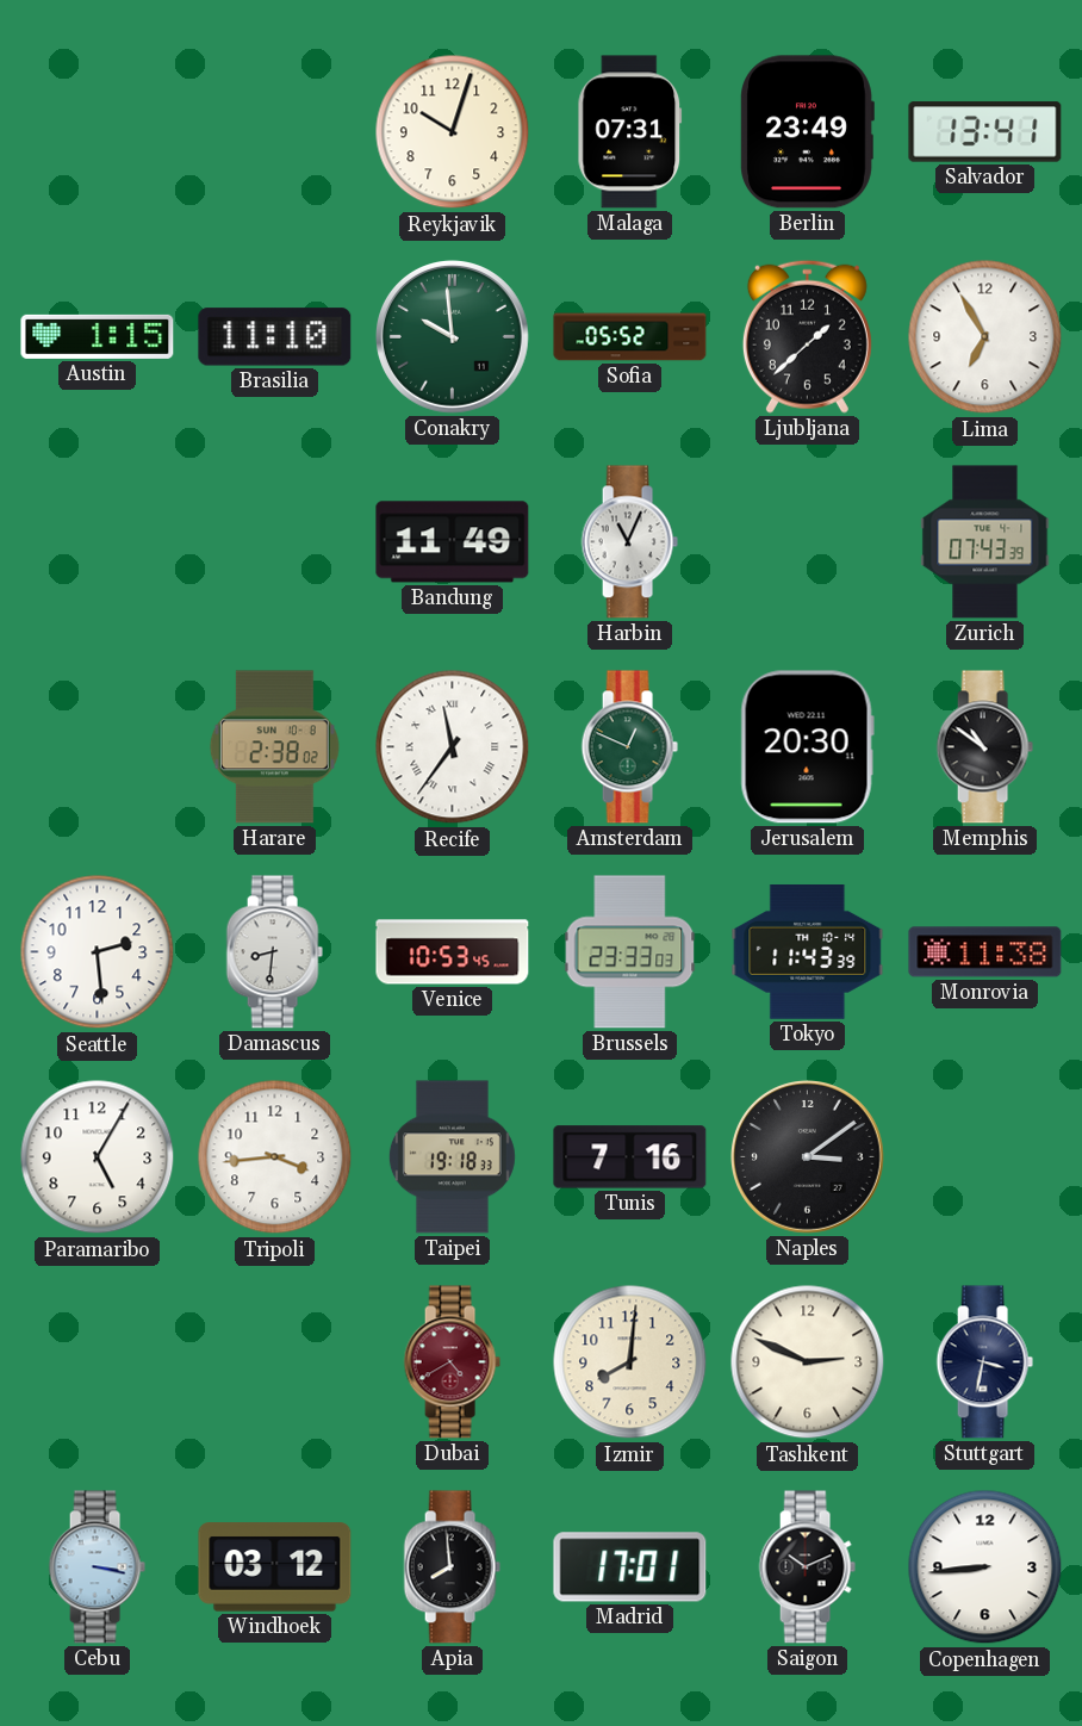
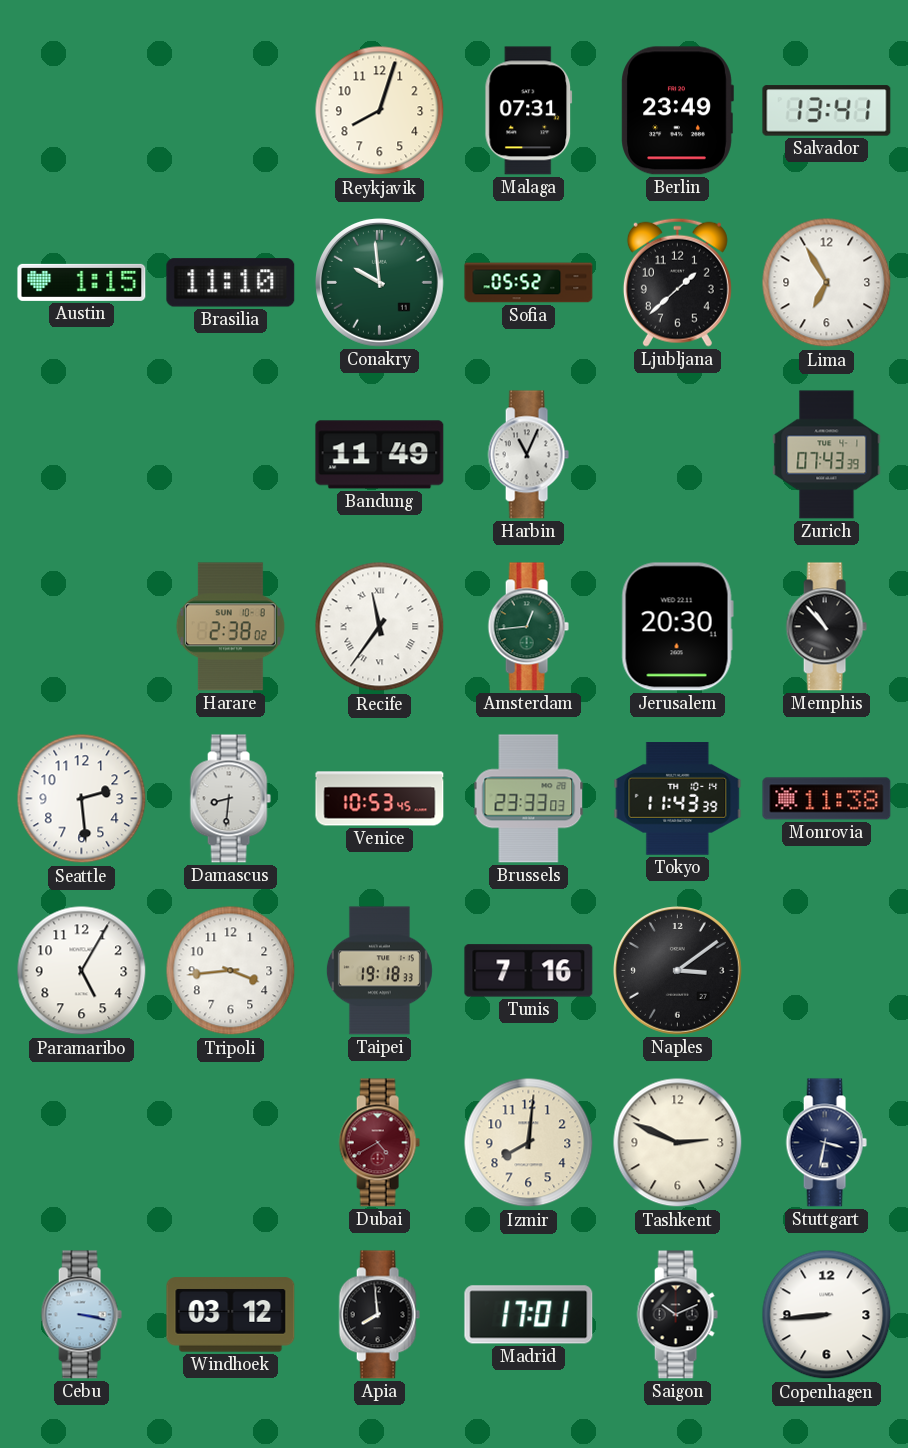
Reykjavik: 10:03 -> 8:03 (380, 111)
Amsterdam: 12:49 -> 12:44 (528, 627)
Memphis: 10:51 -> 10:53 (826, 627)
